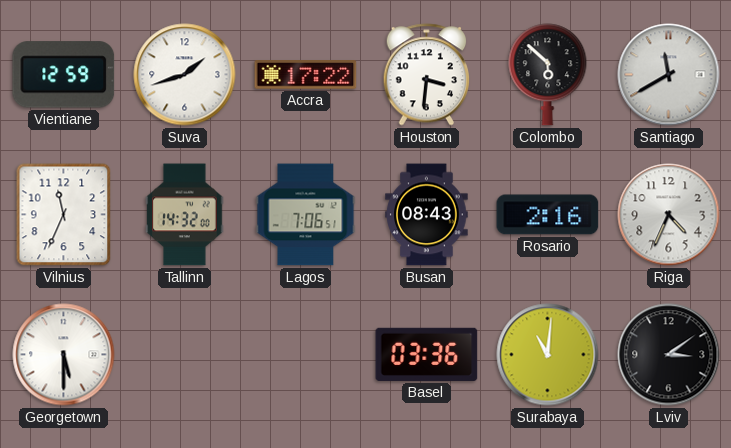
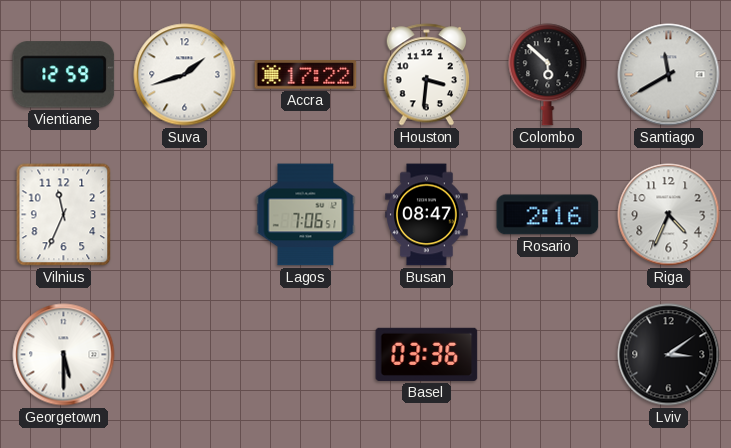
Tallinn: 14:32 -> none (185, 215)
Busan: 08:43 -> 08:47 (427, 215)
Surabaya: 11:01 -> none (548, 355)
